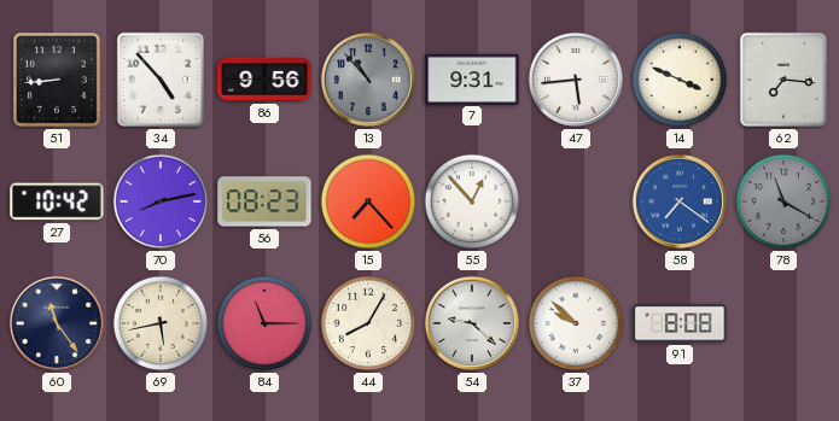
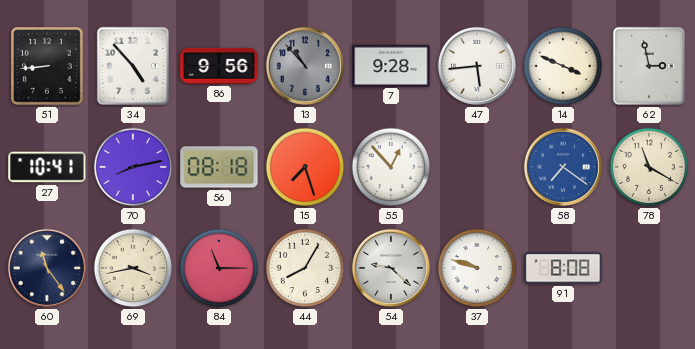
7: 9:31 -> 9:28 (391, 65)
62: 7:16 -> 2:58 (649, 66)
27: 10:42 -> 10:41 (47, 167)
56: 08:23 -> 08:18 (219, 167)
15: 7:23 -> 7:27 (305, 167)
78 dial: grey -> cream (649, 167)
69: 5:43 -> 3:43 (133, 268)
37: 9:52 -> 9:48 (477, 268)
